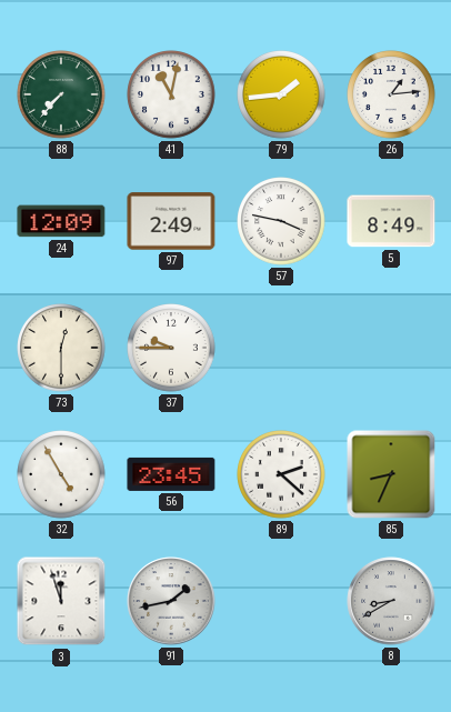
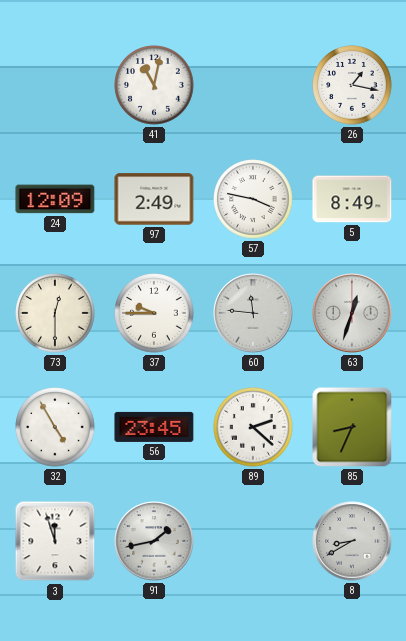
88: 7:37 -> none (61, 94)
79: 1:44 -> none (281, 94)
26: 1:14 -> 1:17 (352, 85)
60: none -> 11:46 (253, 313)
63: none -> 12:33 (352, 313)
